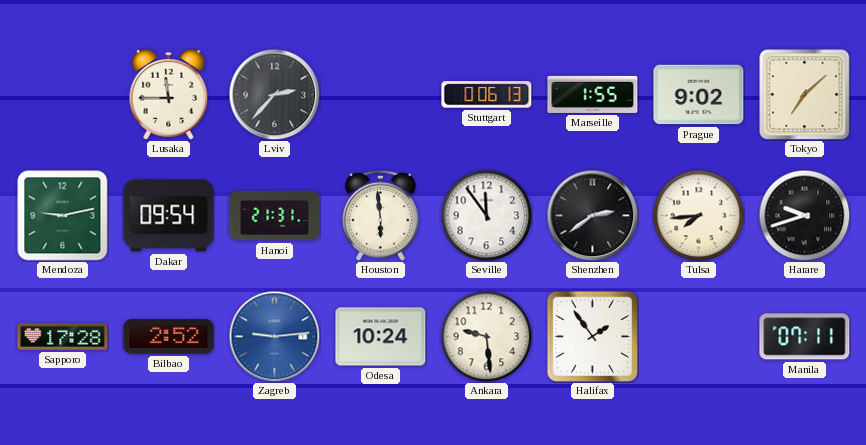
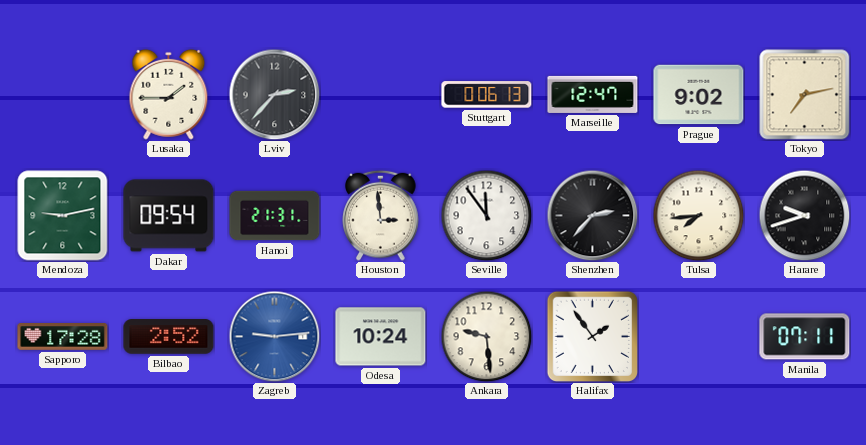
Lusaka: 11:45 -> 1:45 (169, 94)
Marseille: 1:55 -> 12:47 (593, 94)
Tokyo: 7:08 -> 7:13 (805, 95)
Houston: 5:59 -> 2:59 (381, 215)
Shenzhen: 2:39 -> 2:37 (592, 215)
